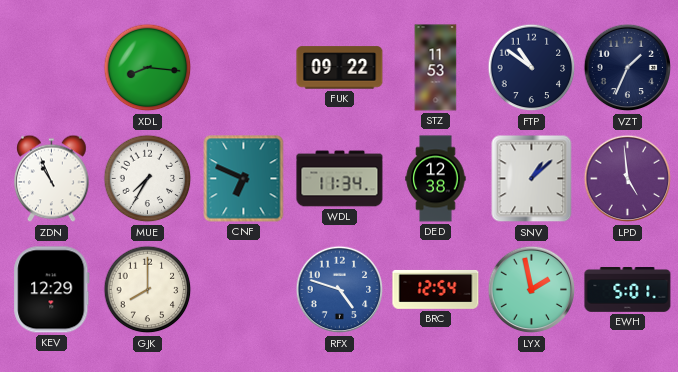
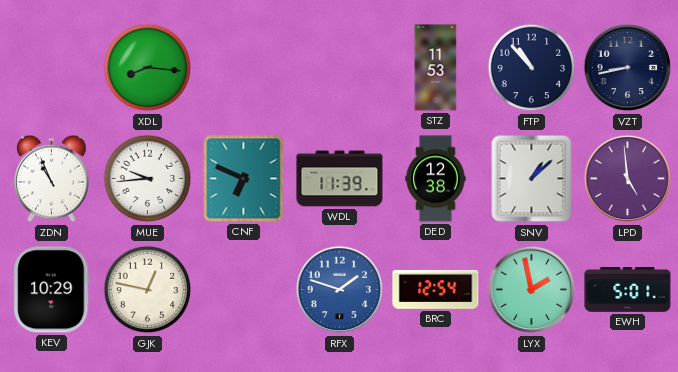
FUK: 09:22 -> none (340, 68)
FTP: 10:51 -> 10:53 (532, 68)
VZT: 1:34 -> 8:43 (628, 68)
MUE: 7:35 -> 9:44 (148, 179)
WDL: 11:34 -> 11:39 (340, 179)
KEV: 12:29 -> 10:29 (52, 290)
GJK: 8:00 -> 12:47 (148, 290)
RFX: 4:48 -> 1:48 (340, 290)
